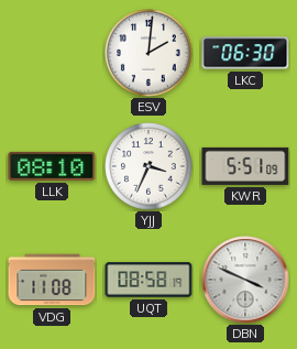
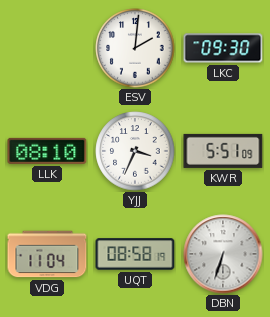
LKC: 06:30 -> 09:30 (223, 48)
VDG: 11:08 -> 11:04 (47, 254)
DBN: 3:49 -> 6:33 (223, 254)
